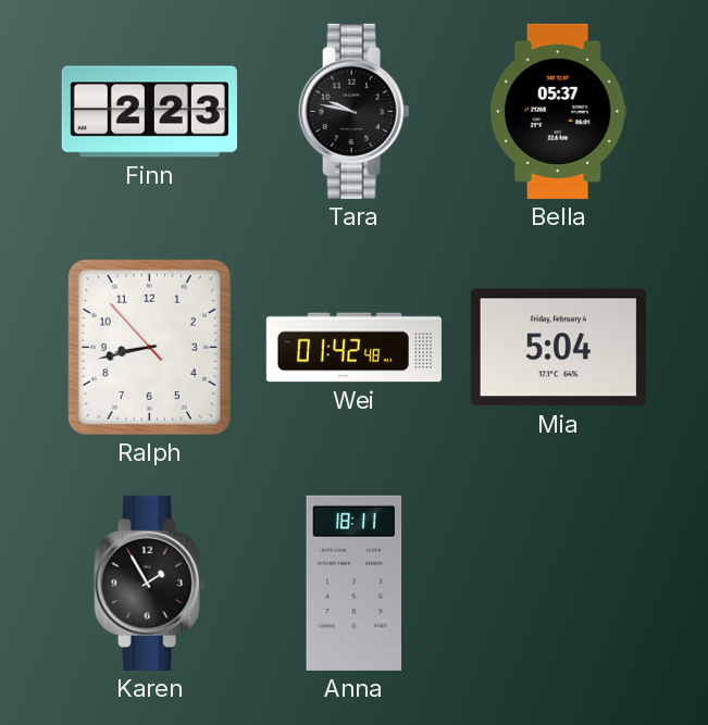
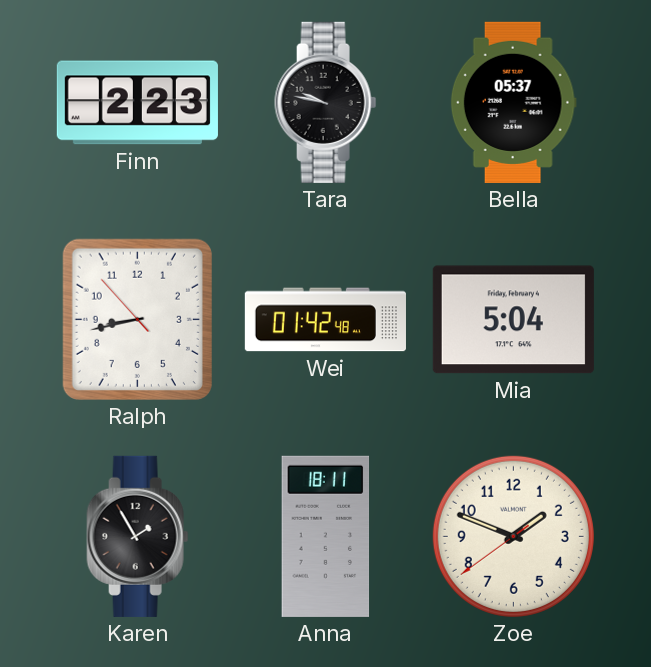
Zoe: none -> 1:48 (513, 536)
